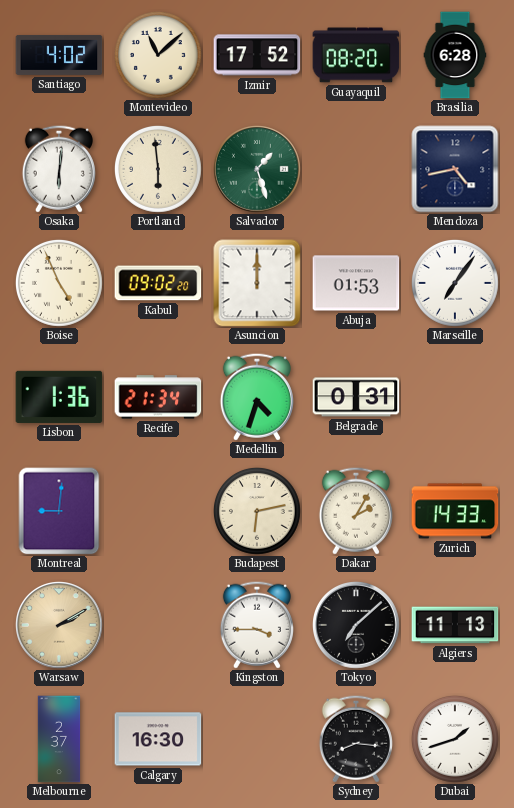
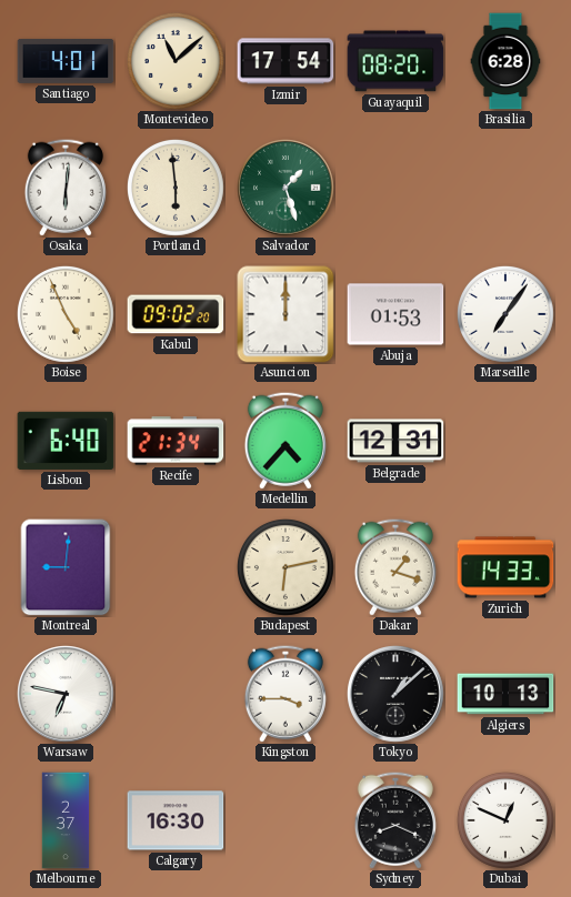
Santiago: 4:02 -> 4:01 (66, 61)
Izmir: 17:52 -> 17:54 (285, 61)
Mendoza: 4:43 -> none (455, 169)
Lisbon: 1:36 -> 6:40 (66, 441)
Medellin: 4:33 -> 4:37 (285, 441)
Belgrade: 0:31 -> 12:31 (395, 441)
Dakar: 2:05 -> 1:18 (395, 567)
Warsaw: 2:10 -> 6:47 (67, 695)
Warsaw dial: champagne -> white (67, 695)
Tokyo: 7:08 -> 1:08 (397, 695)
Algiers: 11:13 -> 10:13 (505, 694)
Sydney: 8:16 -> 8:19 (395, 820)
Dubai: 1:42 -> 12:49 (505, 820)
